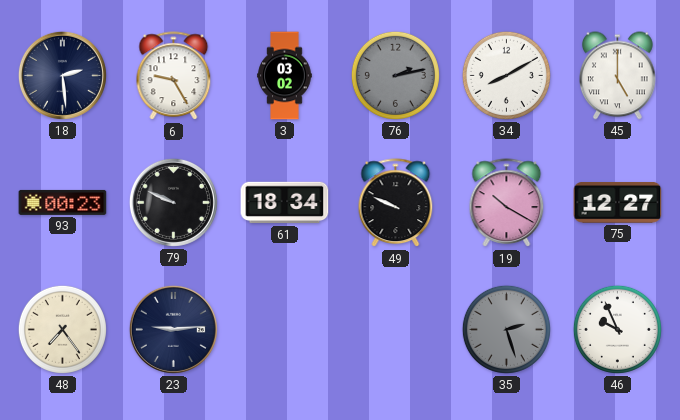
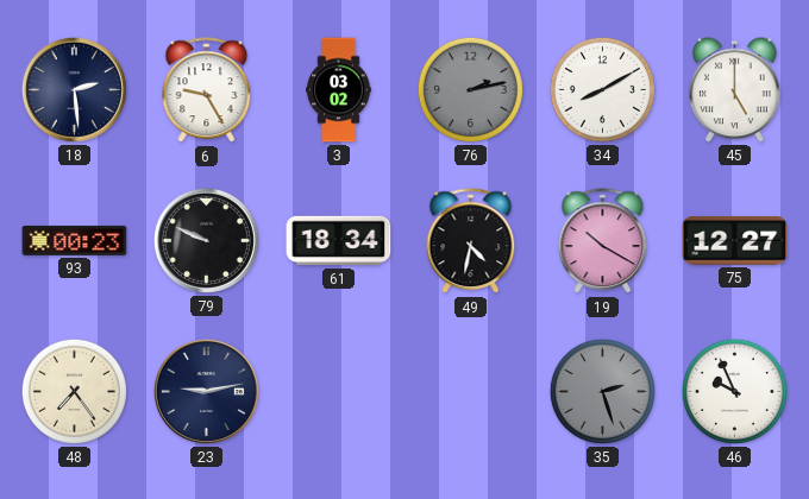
49: 9:49 -> 4:32 (471, 241)
23: 9:14 -> 9:13 (206, 391)
